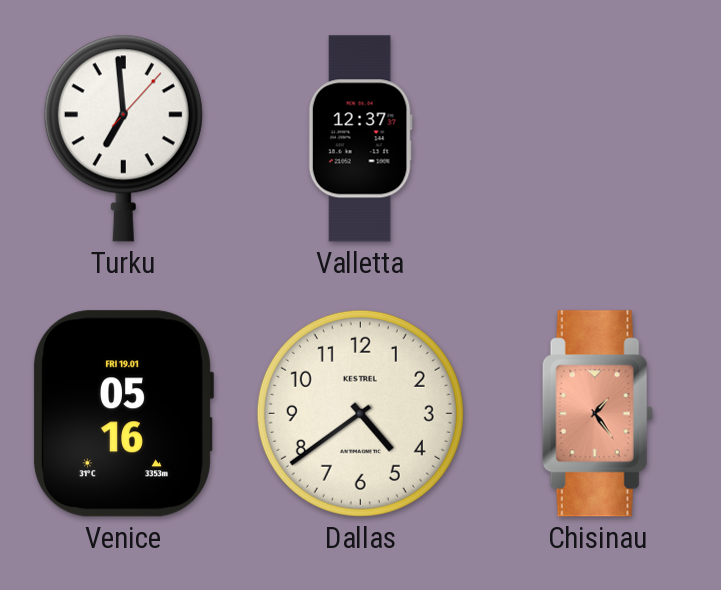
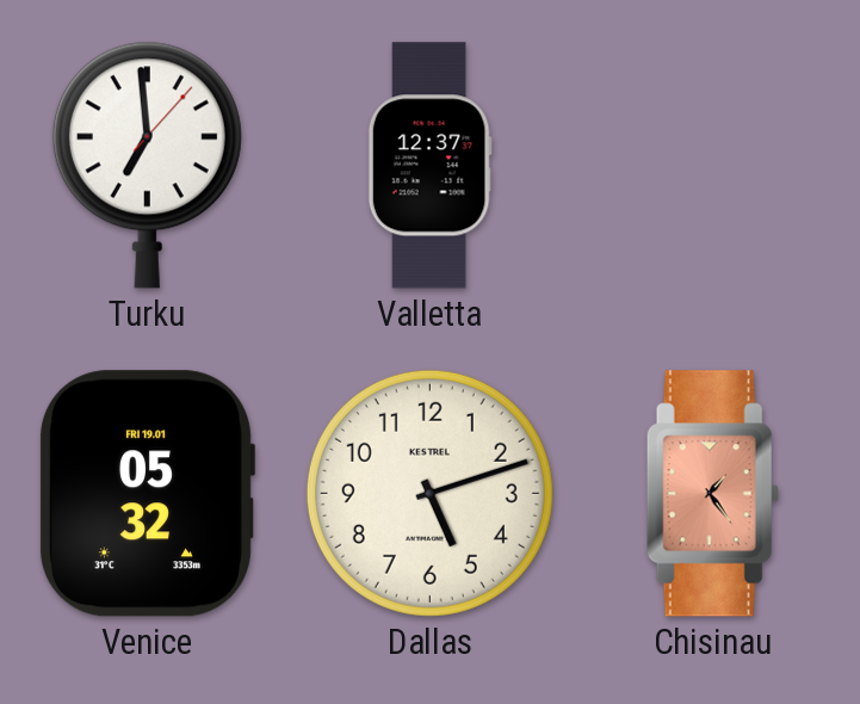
Venice: 05:16 -> 05:32 (147, 494)
Dallas: 4:39 -> 5:12 (429, 493)
